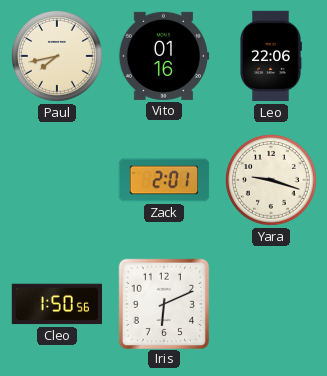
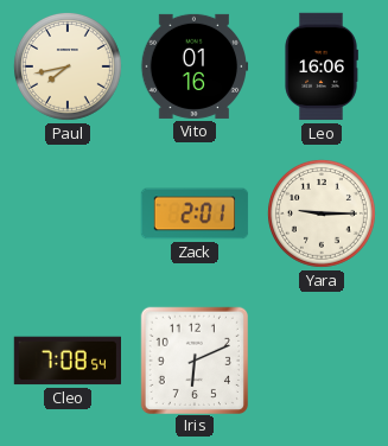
Leo: 22:06 -> 16:06 (322, 66)
Yara: 9:18 -> 9:15 (322, 214)
Cleo: 1:50 -> 7:08 (66, 361)
